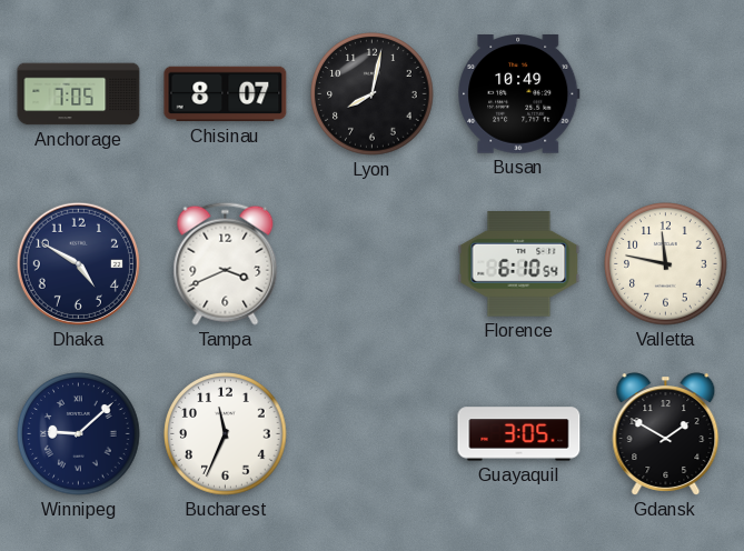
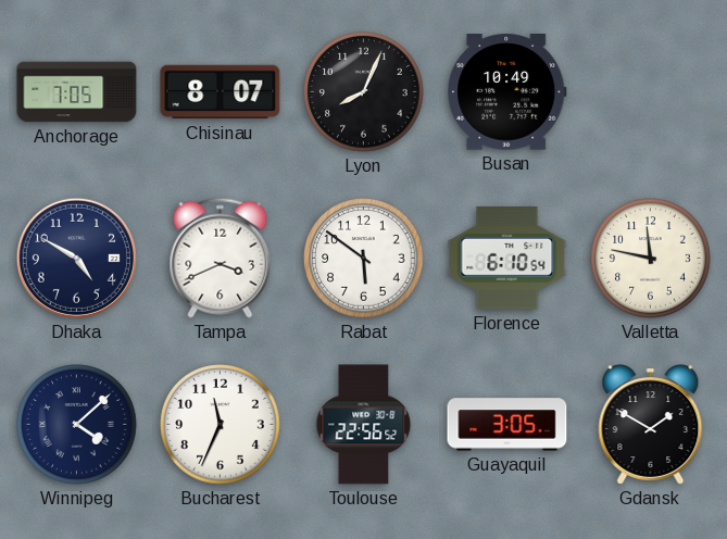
Lyon: 8:02 -> 8:04 (364, 92)
Rabat: none -> 5:51 (364, 259)
Winnipeg: 9:08 -> 4:08 (77, 425)
Toulouse: none -> 22:56 (364, 425)
